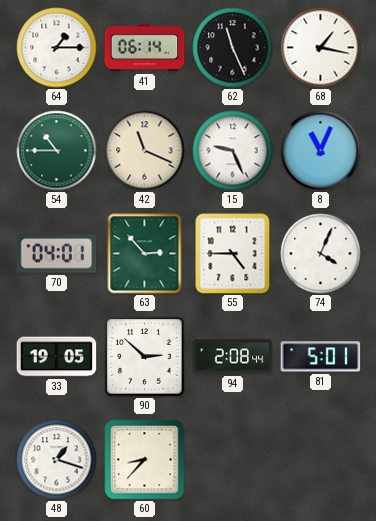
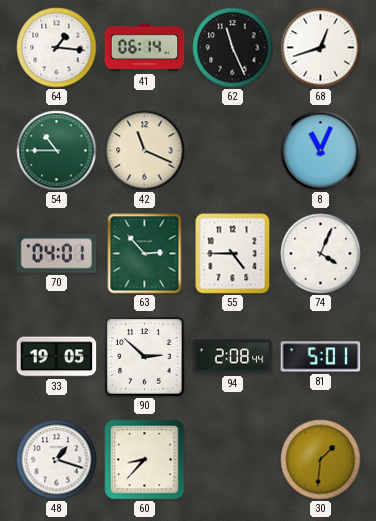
64: 1:15 -> 1:16 (57, 48)
68: 1:17 -> 12:42 (321, 48)
15: 9:26 -> none (233, 151)
30: none -> 1:31 (321, 460)
